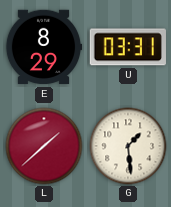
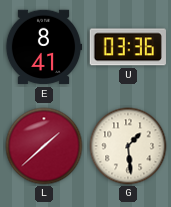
E: 8:29 -> 8:41 (44, 47)
U: 03:31 -> 03:36 (128, 47)
